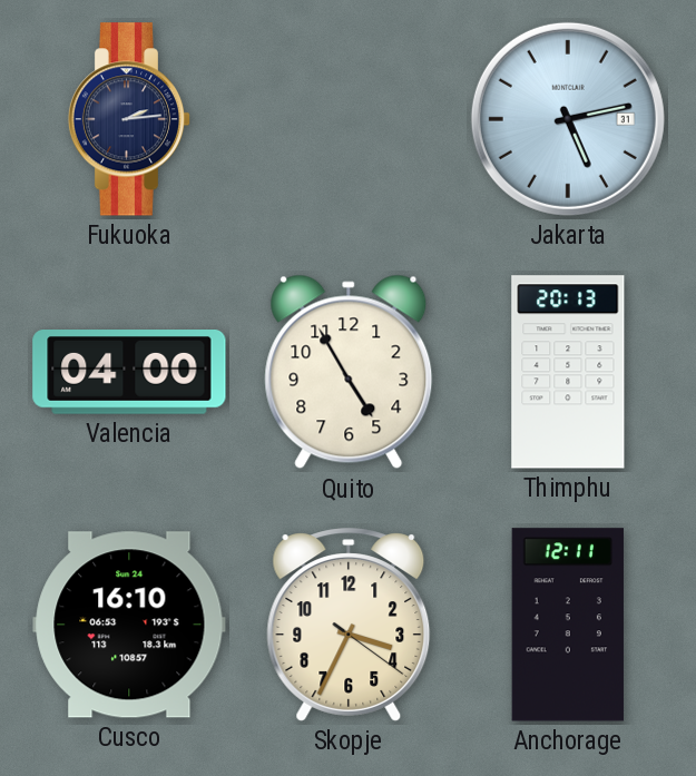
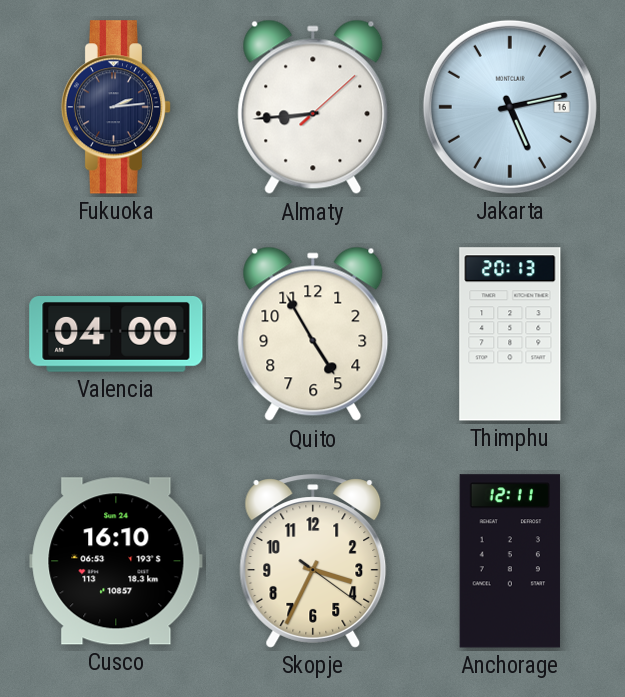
Almaty: none -> 8:44 (313, 107)
Jakarta date: 31 -> 16 (510, 107)
